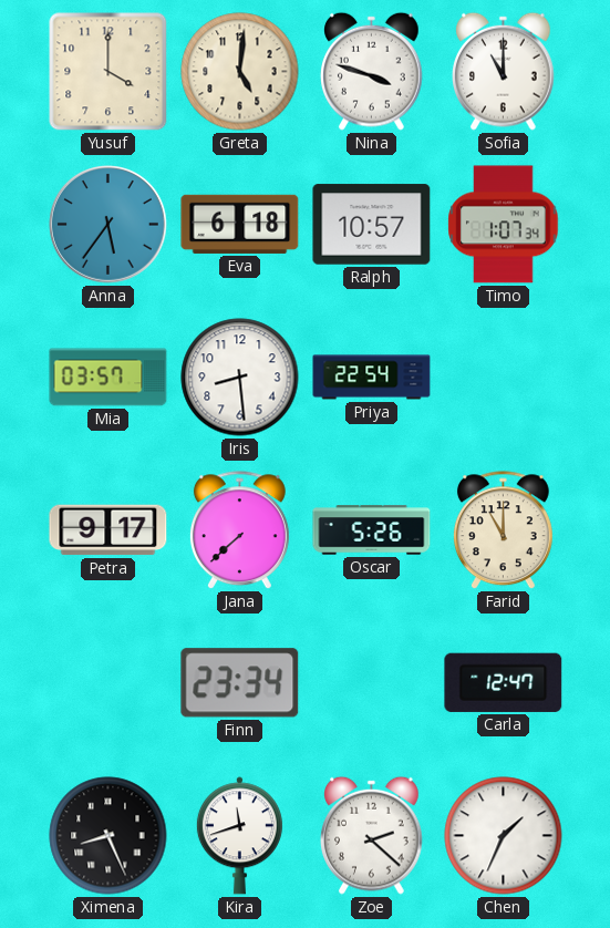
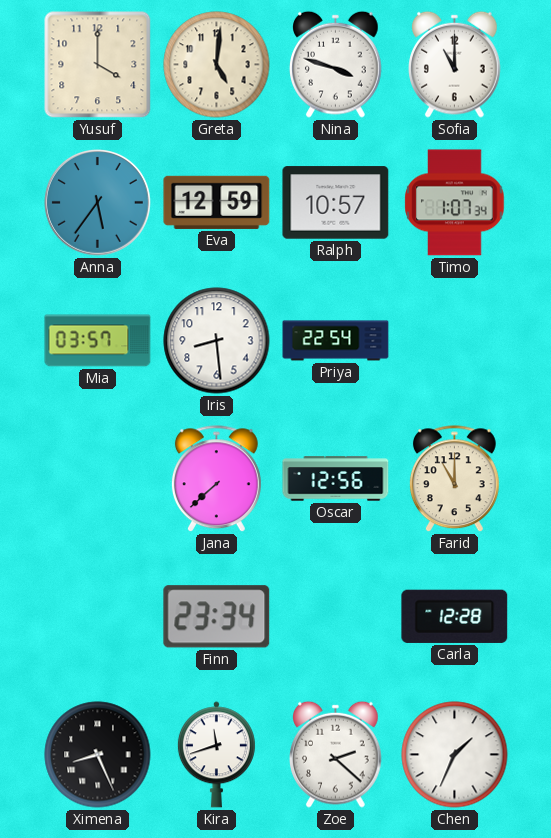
Eva: 6:18 -> 12:59 (217, 202)
Petra: 9:17 -> none (108, 530)
Oscar: 5:26 -> 12:56 (336, 479)
Carla: 12:47 -> 12:28 (455, 616)
